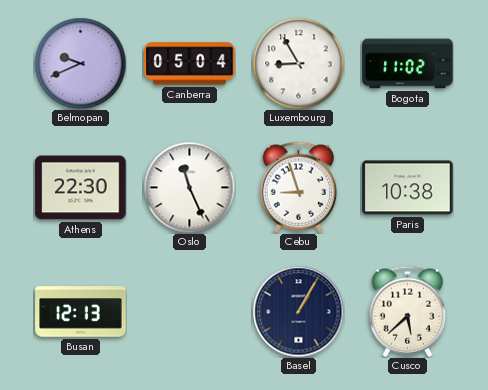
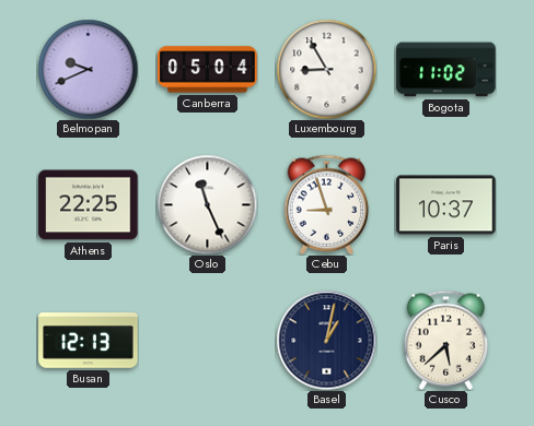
Athens: 22:30 -> 22:25 (89, 205)
Paris: 10:38 -> 10:37 (446, 205)
Basel: 1:05 -> 1:02 (326, 340)
